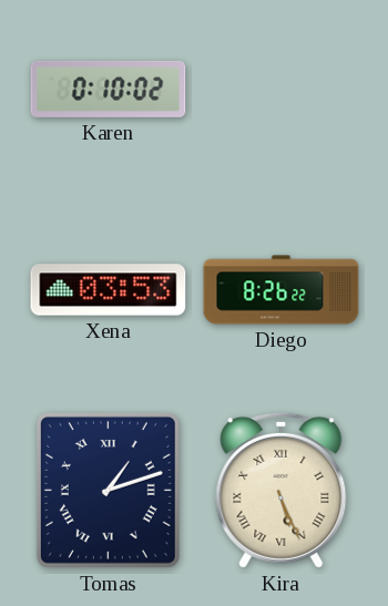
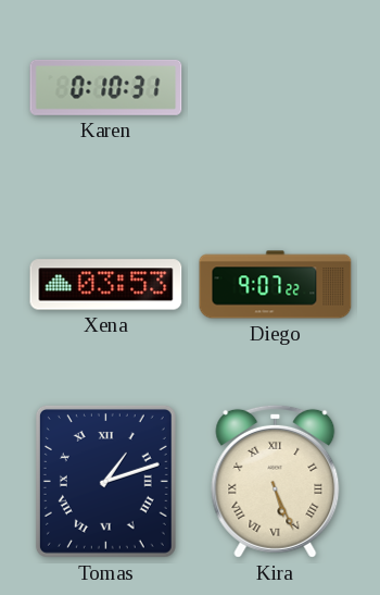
Karen: 0:10:02 -> 0:10:31 (106, 87)
Diego: 8:26 -> 9:07 (276, 285)
